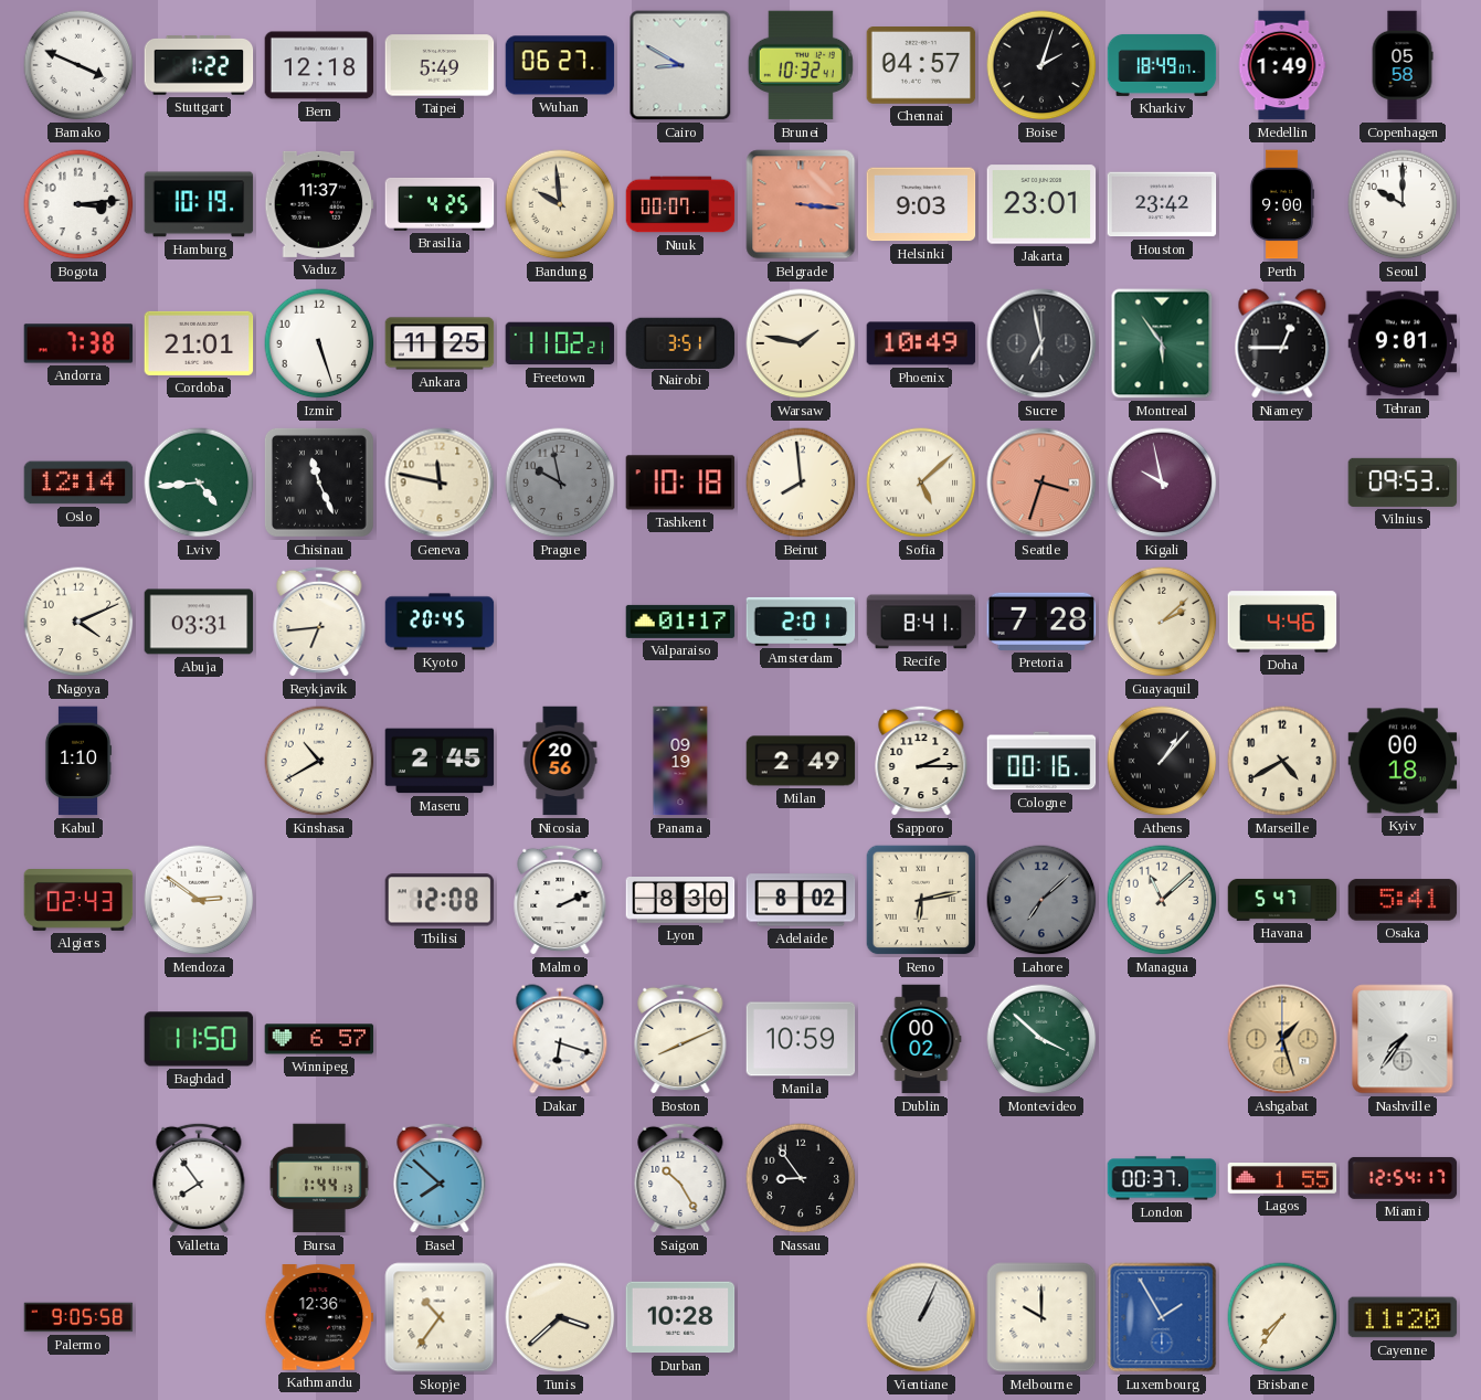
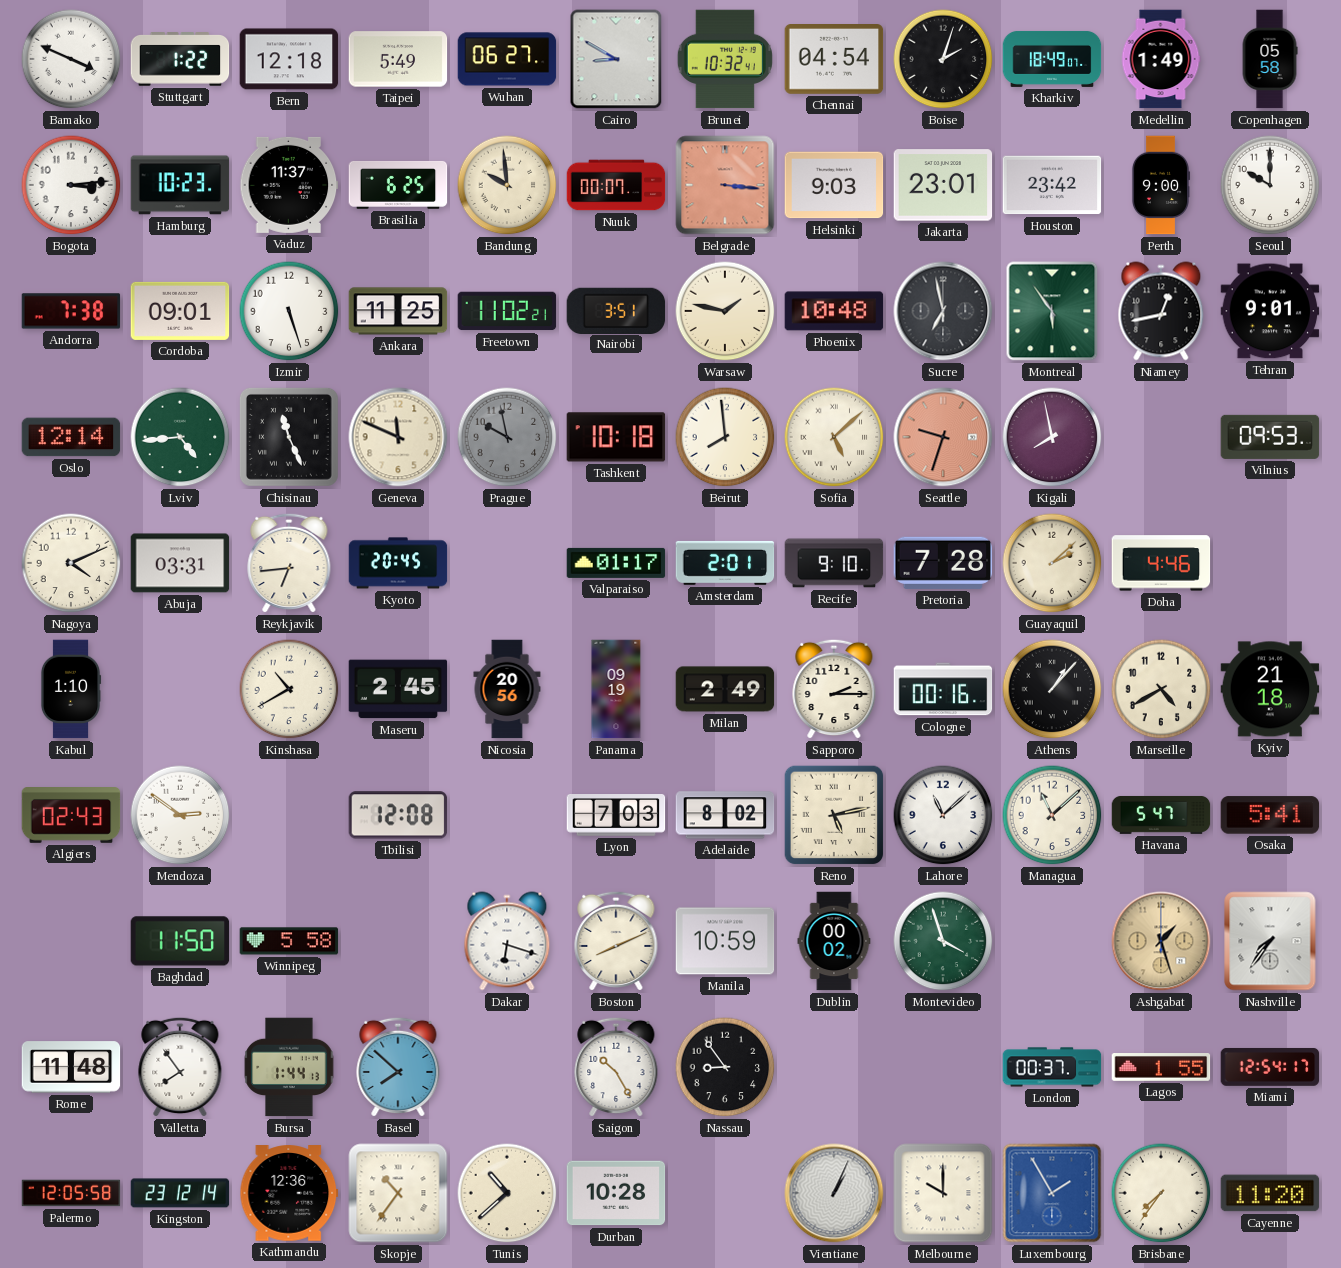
Chennai: 04:57 -> 04:54 (834, 60)
Hamburg: 10:19 -> 10:23 (180, 185)
Brasilia: 4:25 -> 6:25 (398, 185)
Cordoba: 21:01 -> 09:01 (180, 311)
Phoenix: 10:49 -> 10:48 (834, 311)
Niamey: 12:45 -> 12:43 (1161, 311)
Geneva: 11:47 -> 11:49 (398, 437)
Seattle: 3:33 -> 9:33 (943, 437)
Kigali: 9:58 -> 7:58 (1052, 437)
Recife: 8:41 -> 9:10 (834, 563)
Kyiv: 00:18 -> 21:18 (1270, 689)
Malmo: 2:11 -> none (560, 900)
Lyon: 8:30 -> 7:03 (616, 815)
Reno: 6:13 -> 5:13 (834, 815)
Lahore: 7:08 -> 11:08 (943, 815)
Lahore dial: grey -> white (943, 815)
Winnipeg: 6:57 -> 5:58 (289, 941)
Montevideo: 3:52 -> 3:57 (943, 941)
Rome: none -> 11:48 (71, 1067)
Palermo: 9:05 -> 12:05 (71, 1193)
Kingston: none -> 23:12 (180, 1193)
Tunis: 3:38 -> 10:38 (507, 1193)
